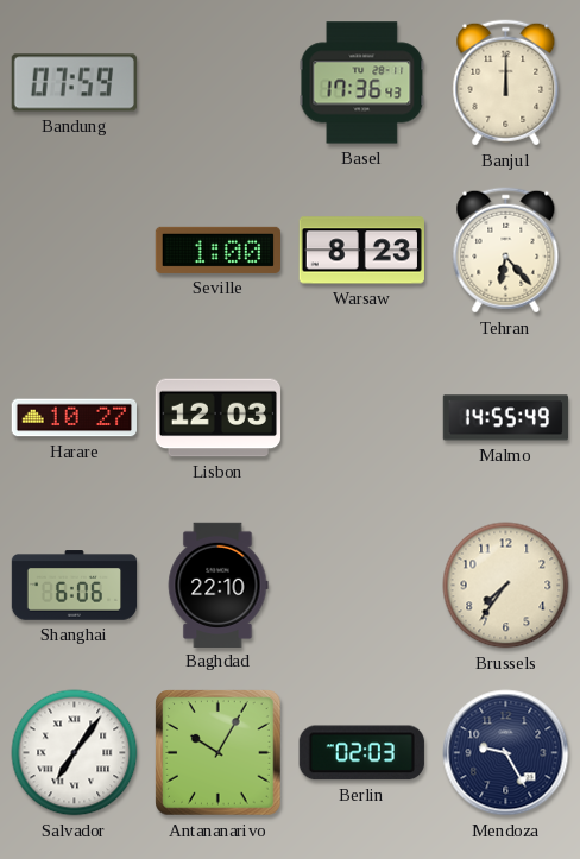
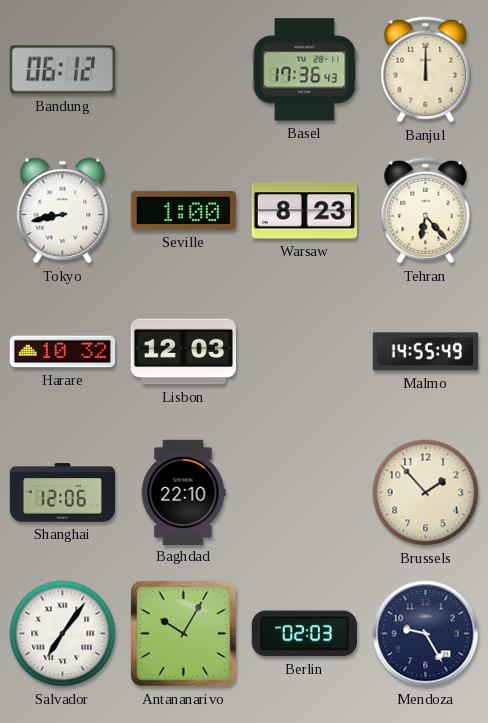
Bandung: 07:59 -> 06:12 (62, 70)
Tokyo: none -> 8:43 (63, 211)
Harare: 10:27 -> 10:32 (62, 352)
Shanghai: 6:06 -> 12:06 (63, 493)
Brussels: 7:36 -> 1:53 (426, 493)
